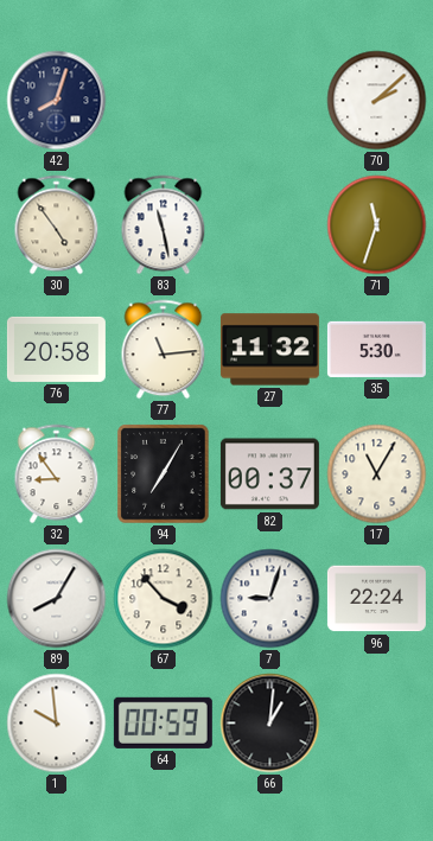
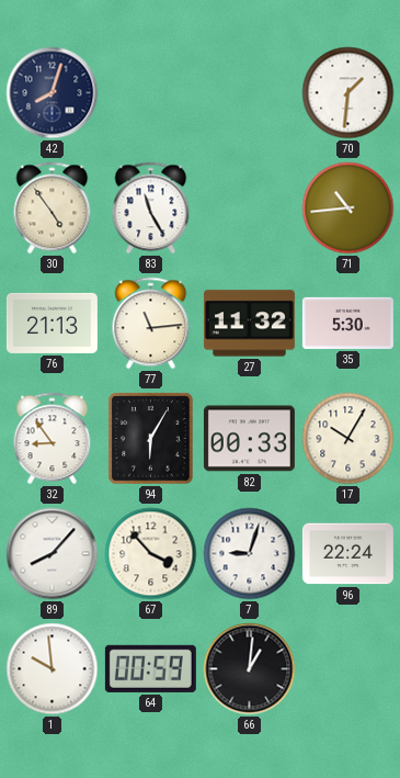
70: 2:08 -> 1:31 (348, 93)
83: 11:28 -> 11:25 (151, 208)
71: 11:33 -> 10:44 (348, 208)
76: 20:58 -> 21:13 (52, 323)
94: 7:05 -> 6:05 (151, 439)
82: 00:37 -> 00:33 (249, 439)
17: 11:05 -> 10:05 (348, 439)
89: 8:05 -> 8:07 (53, 554)
